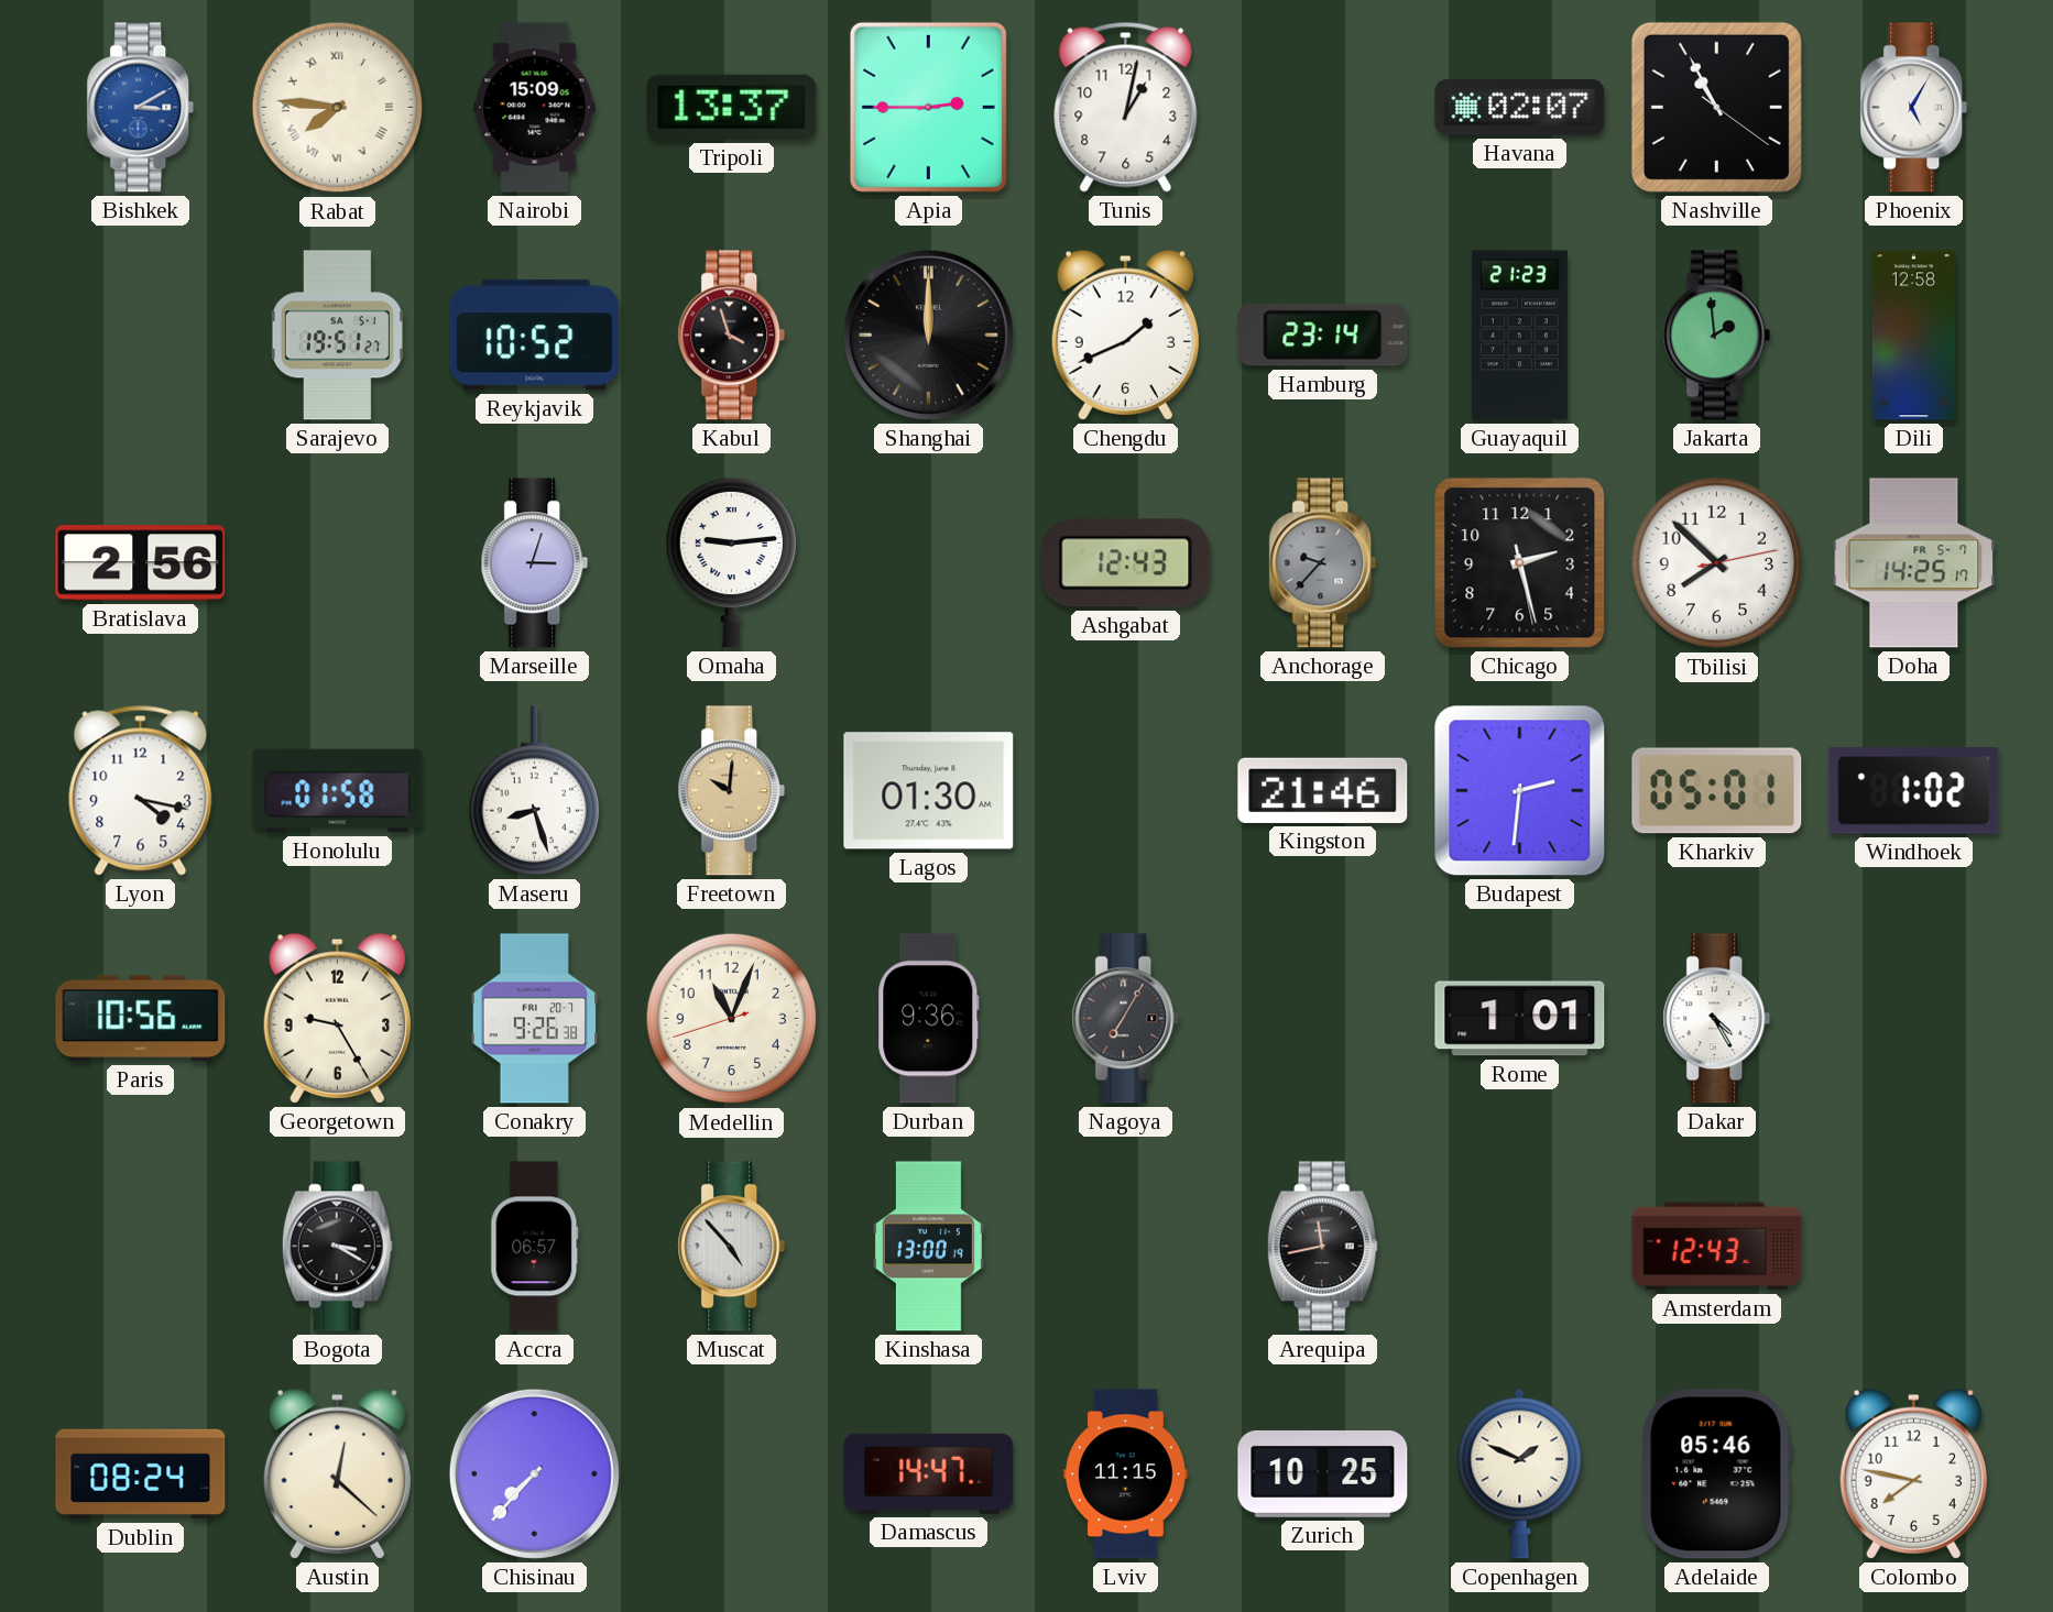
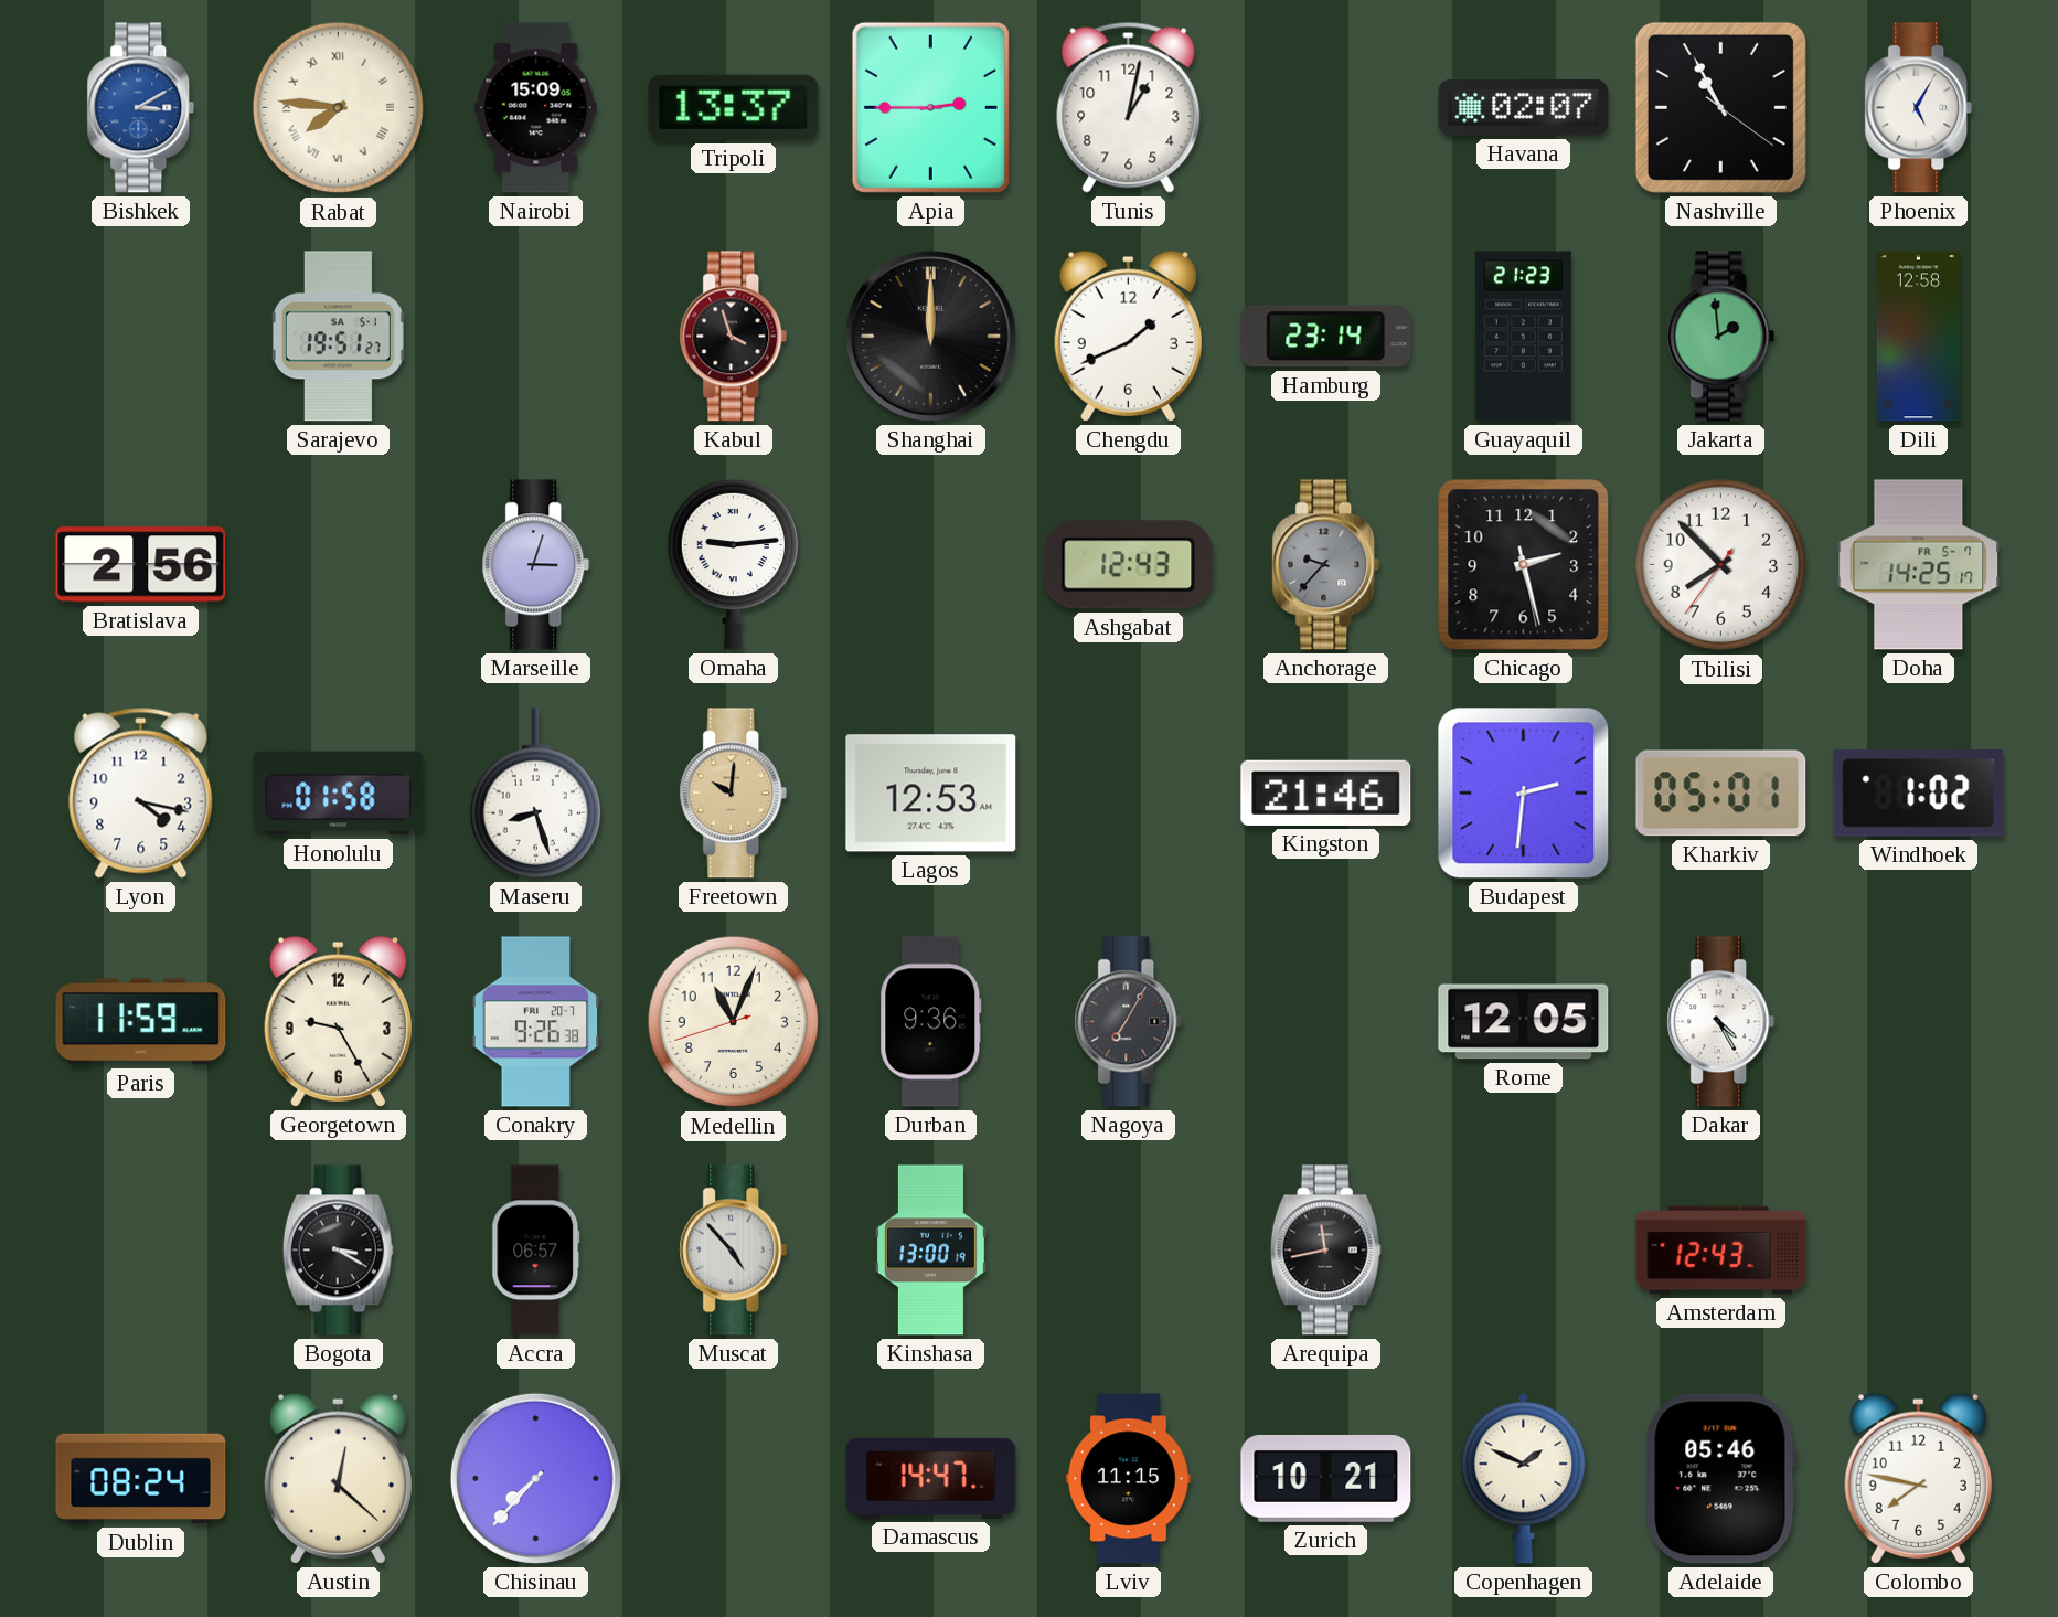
Reykjavik: 10:52 -> none (535, 336)
Tbilisi: 7:52:13 -> 7:52:36 (1721, 565)
Lagos: 01:30 -> 12:53 (931, 794)
Paris: 10:56 -> 11:59 (141, 1022)
Rome: 1:01 -> 12:05 (1524, 1022)
Zurich: 10:25 -> 10:21 (1326, 1478)
